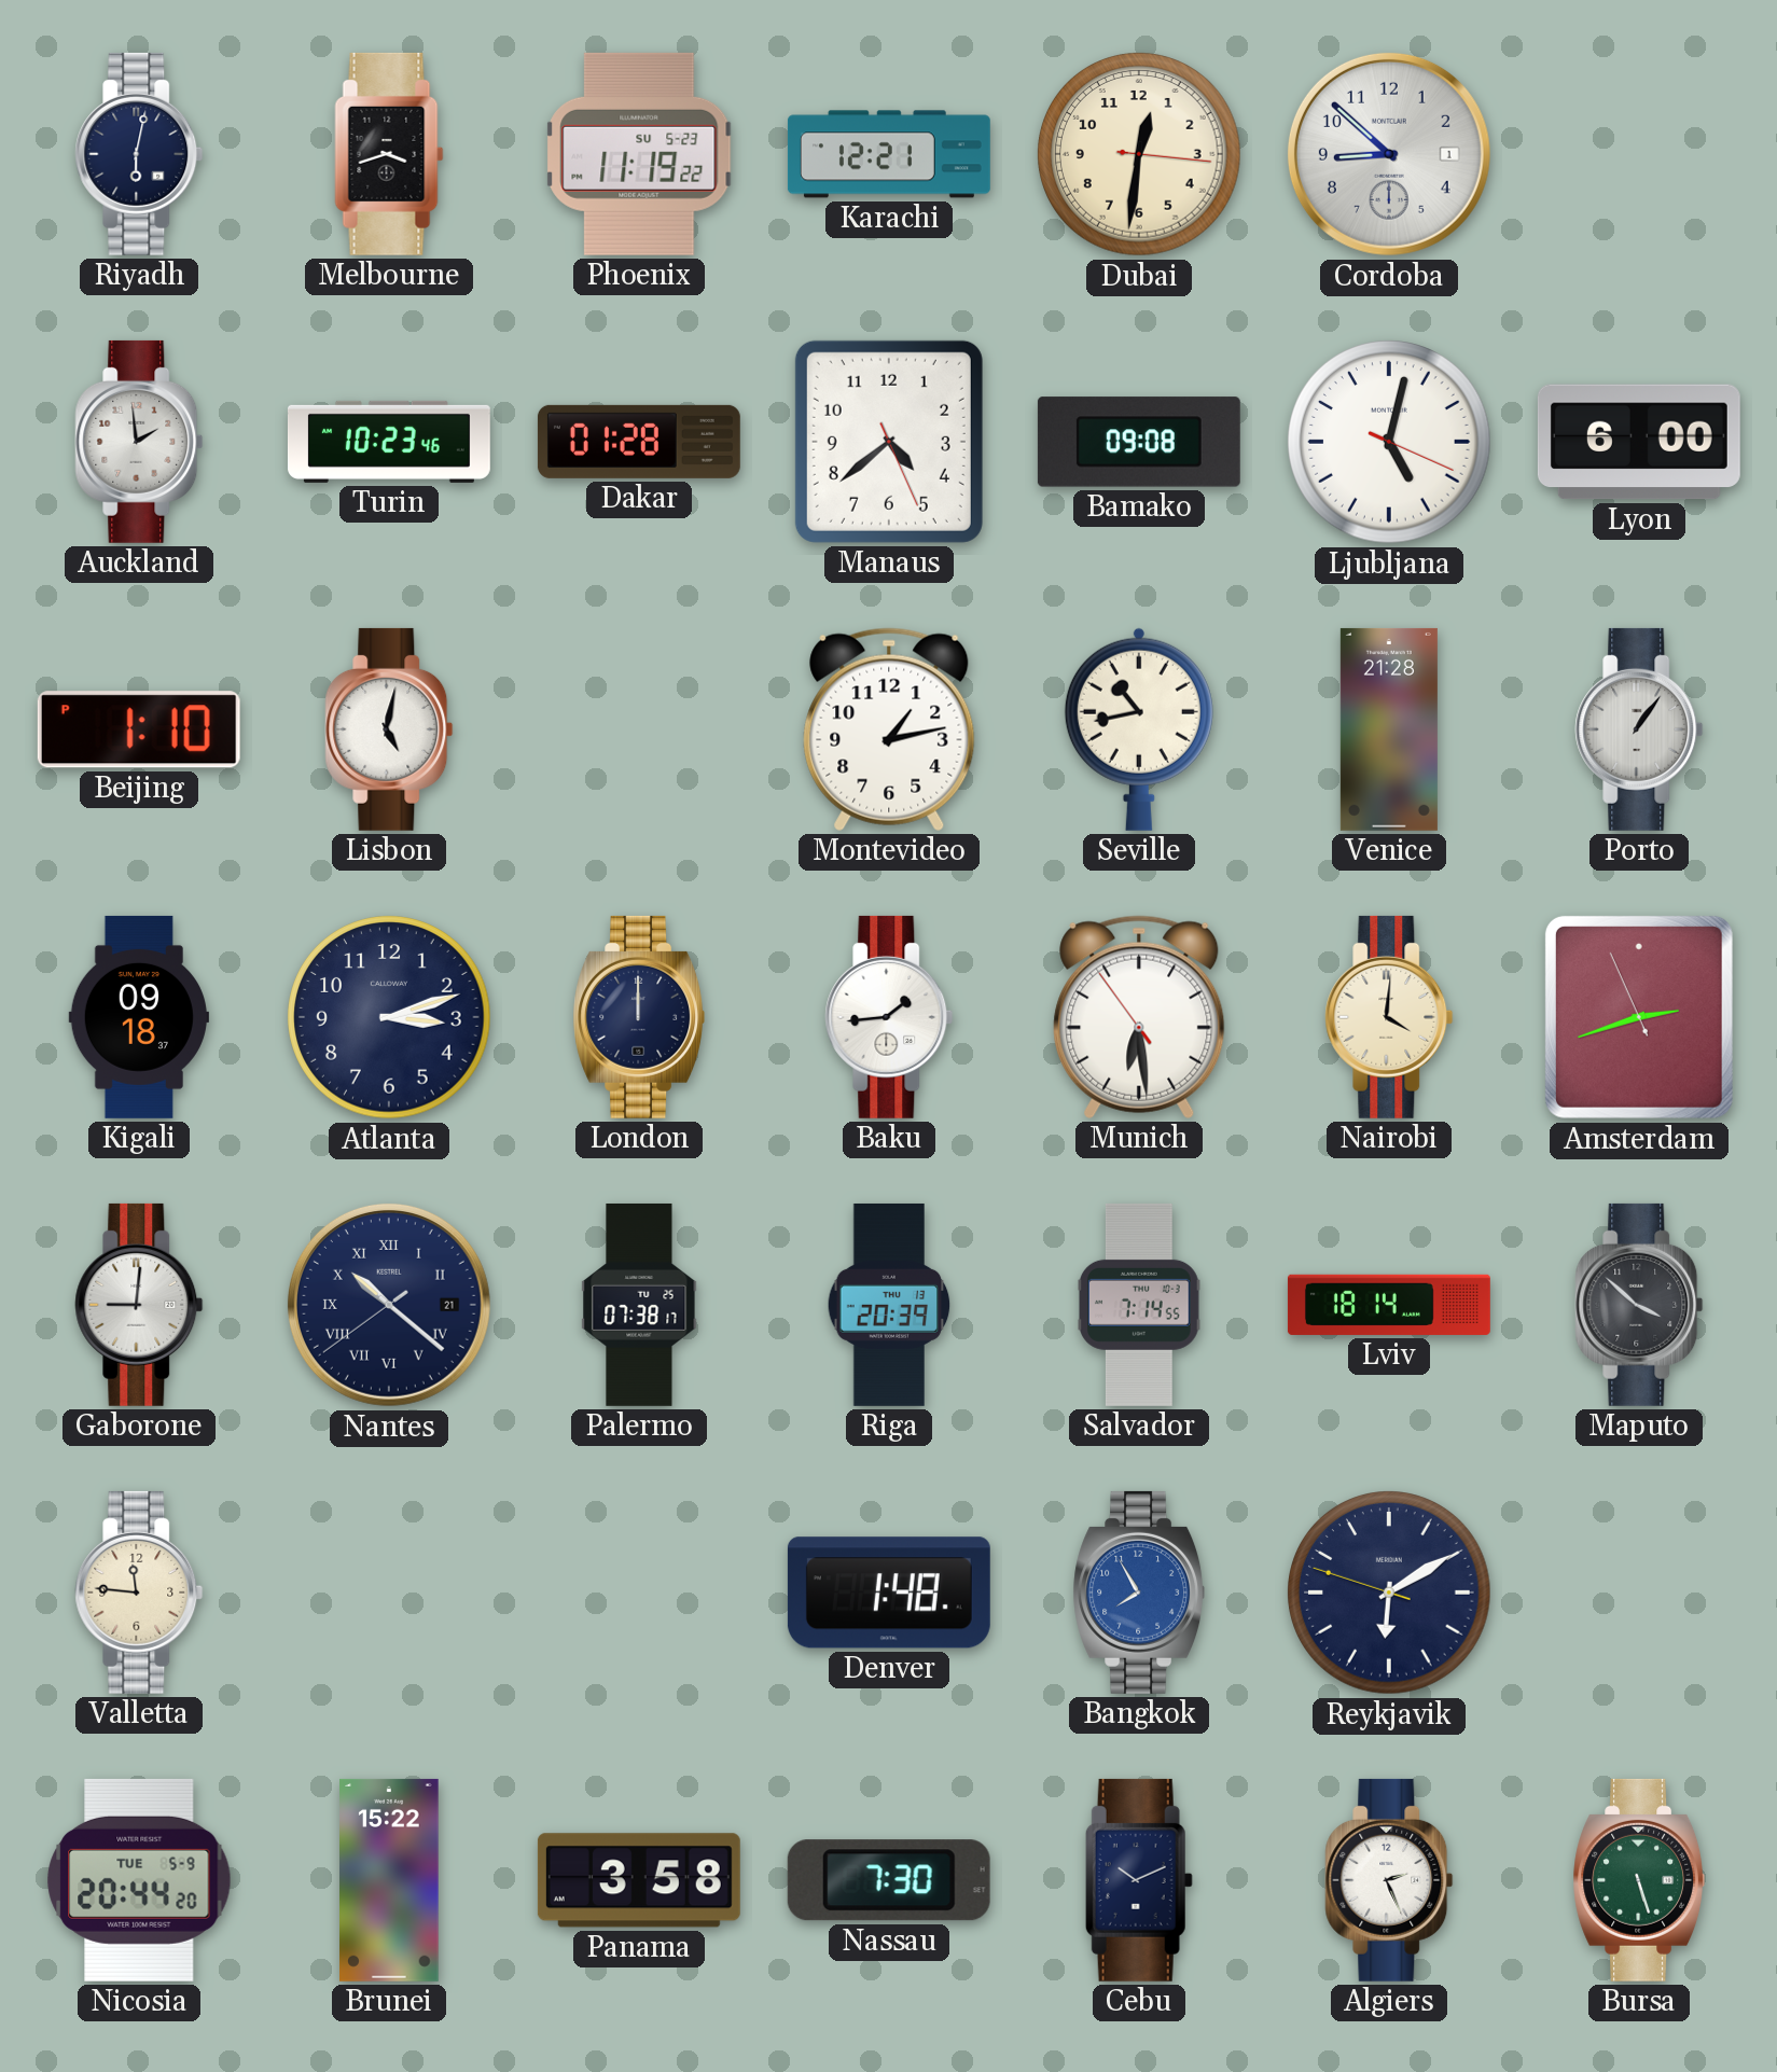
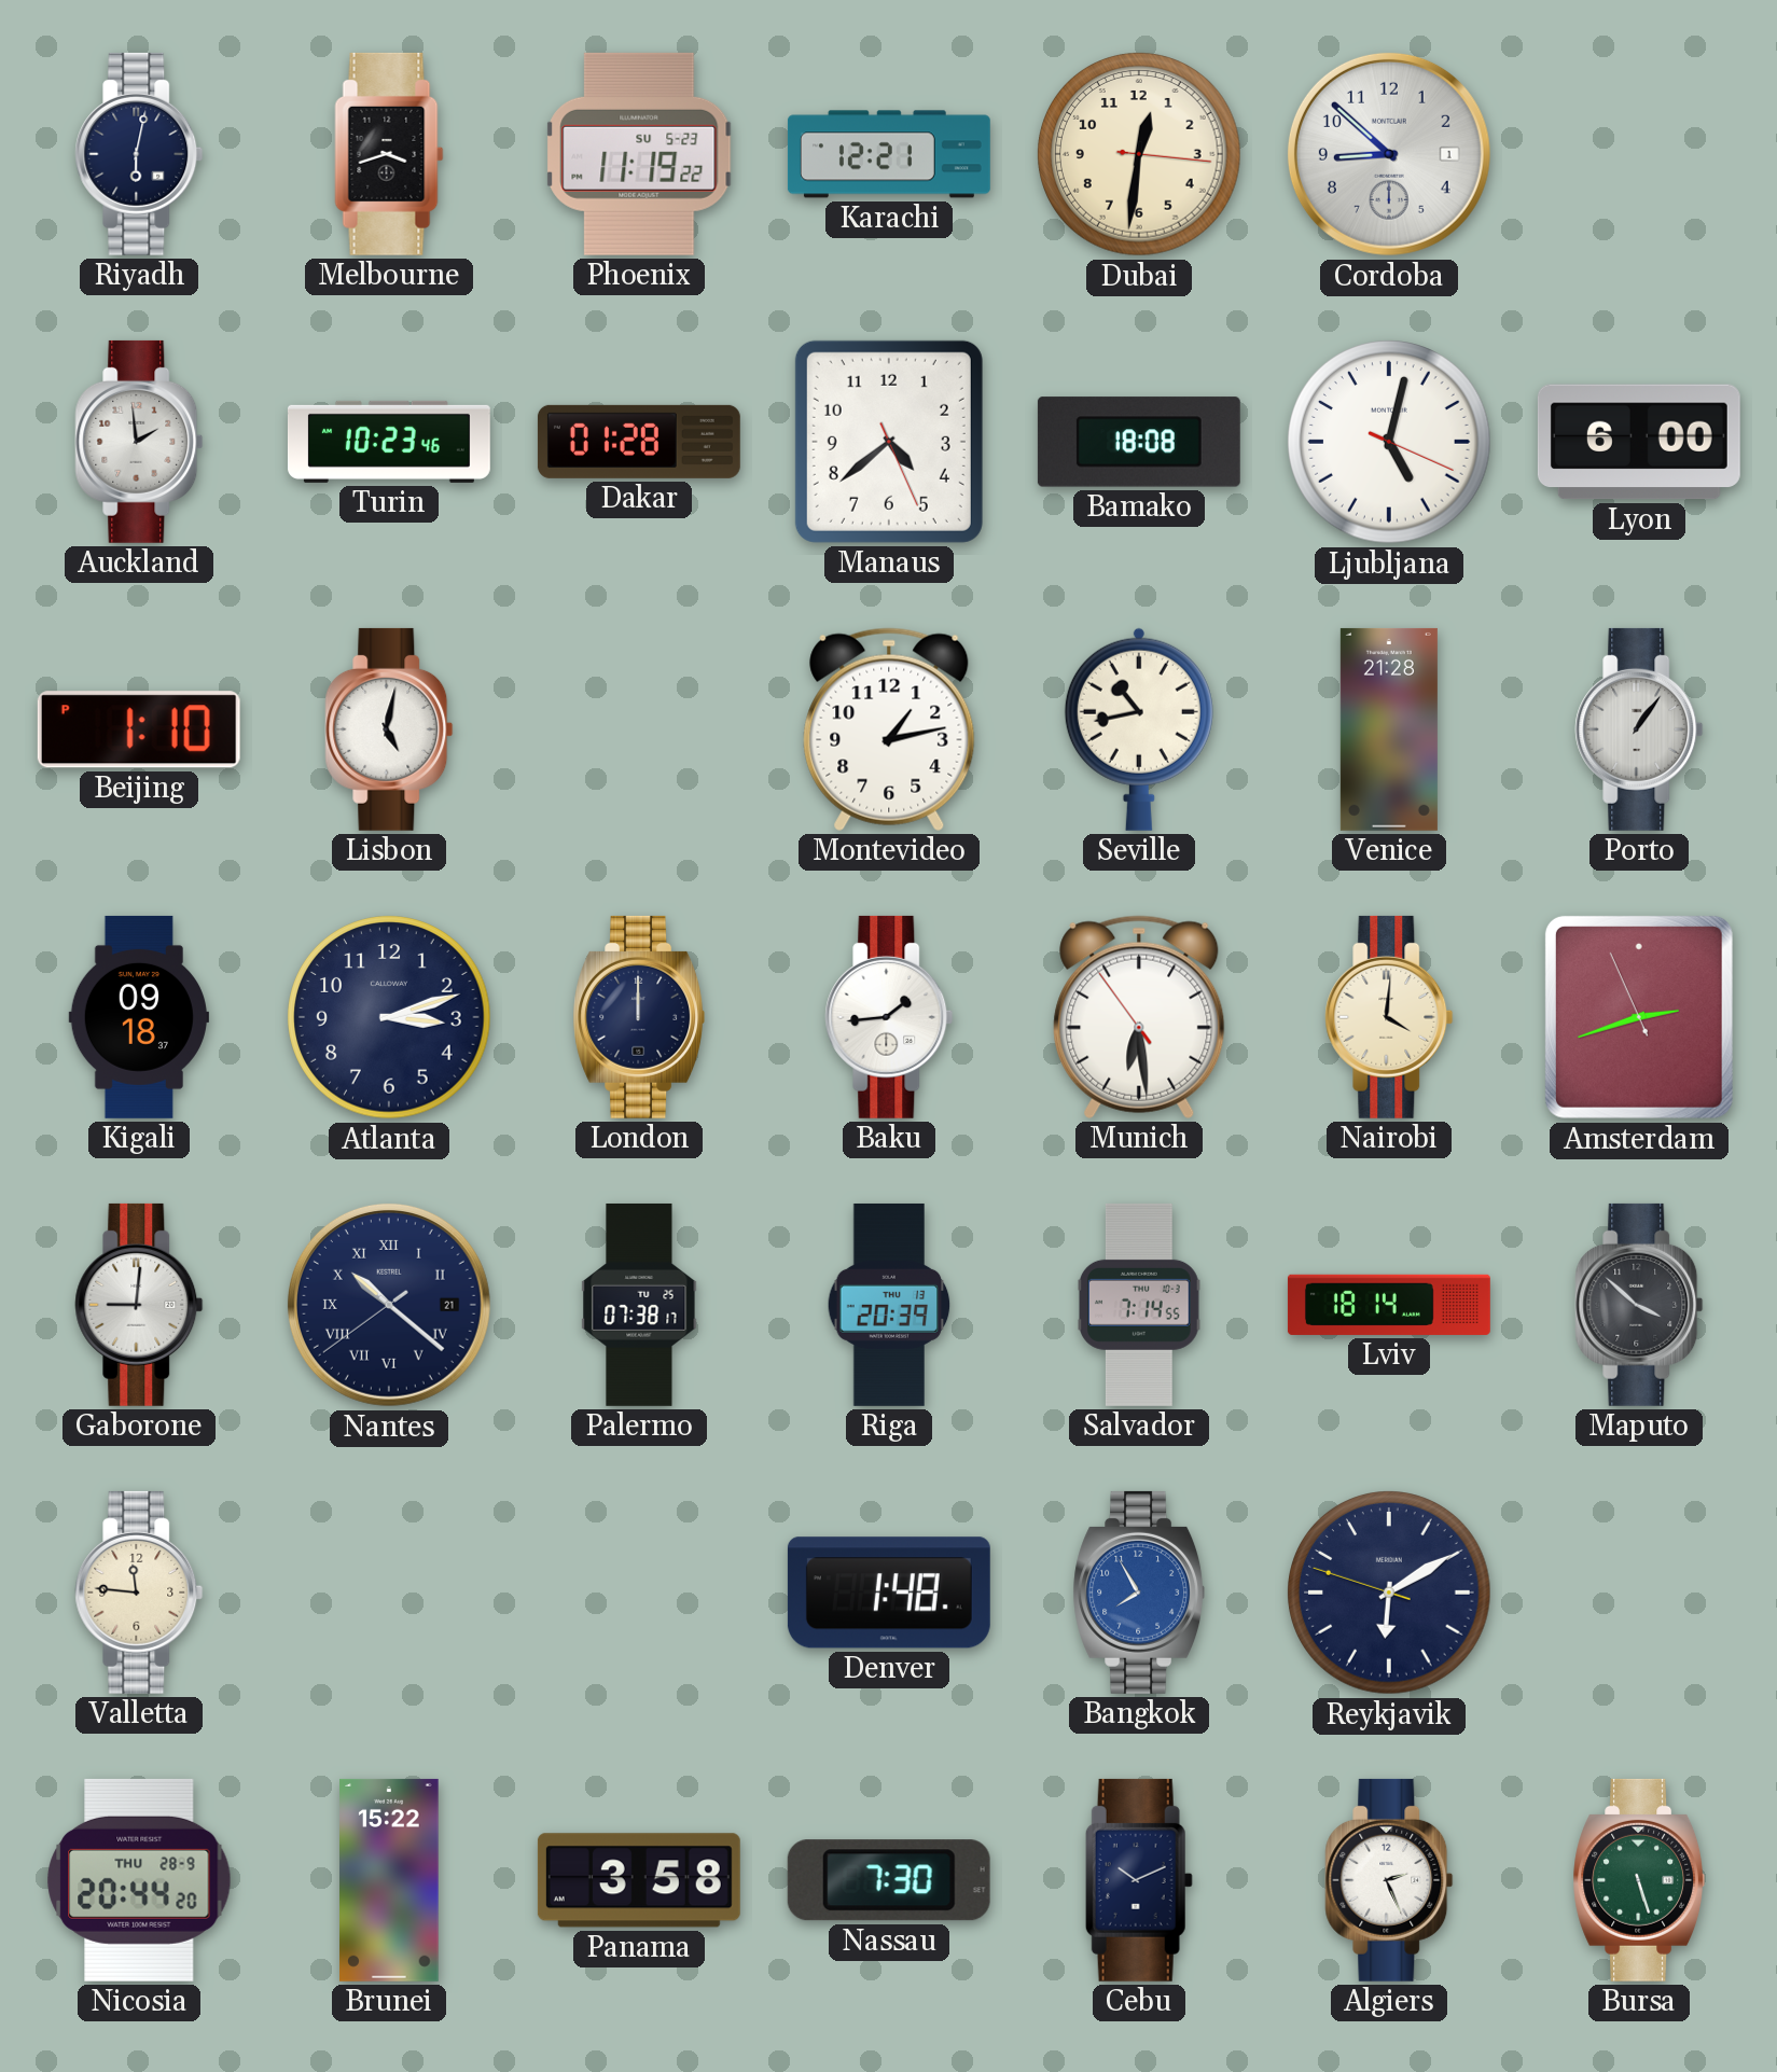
Bamako: 09:08 -> 18:08 (1139, 442)
Nicosia date: TUE 5-9 -> THU 28-9 (139, 1880)
